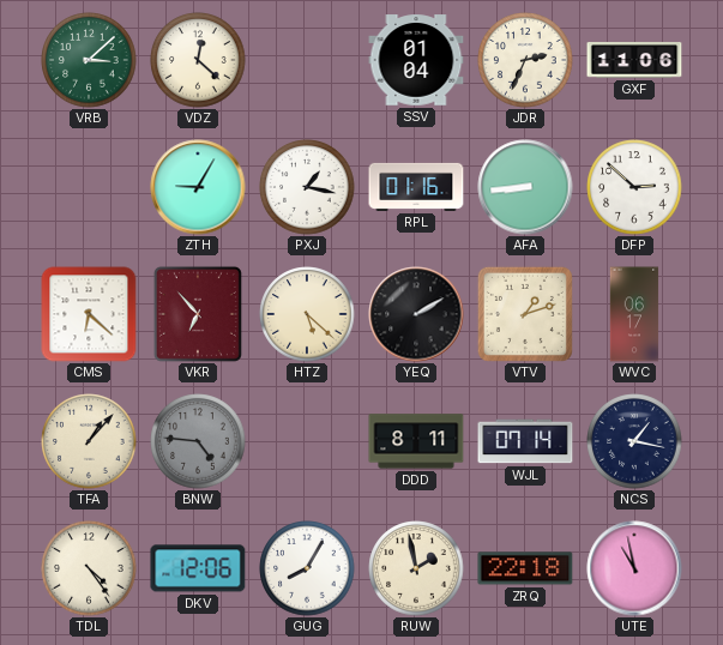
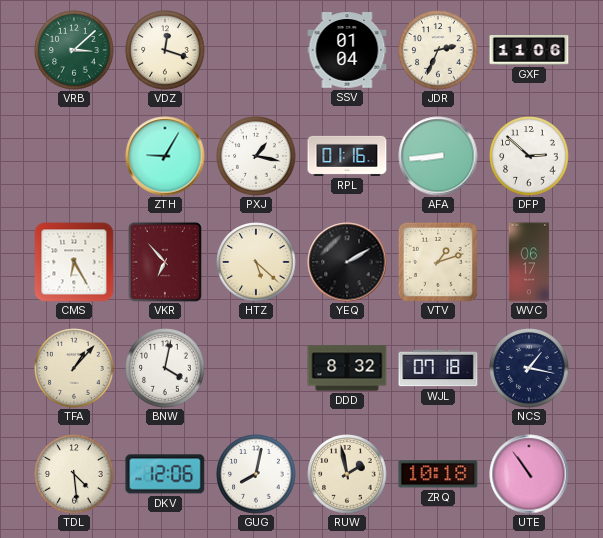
VDZ: 12:22 -> 12:18 (165, 50)
CMS: 6:22 -> 6:25 (74, 262)
BNW: 4:46 -> 4:02 (165, 368)
BNW dial: grey -> white (165, 368)
DDD: 8:11 -> 8:32 (347, 368)
WJL: 07:14 -> 07:18 (438, 368)
TDL: 4:24 -> 4:29 (74, 474)
GUG: 8:05 -> 8:02 (256, 474)
ZRQ: 22:18 -> 10:18 (438, 474)
UTE: 10:58 -> 10:54 (529, 474)
